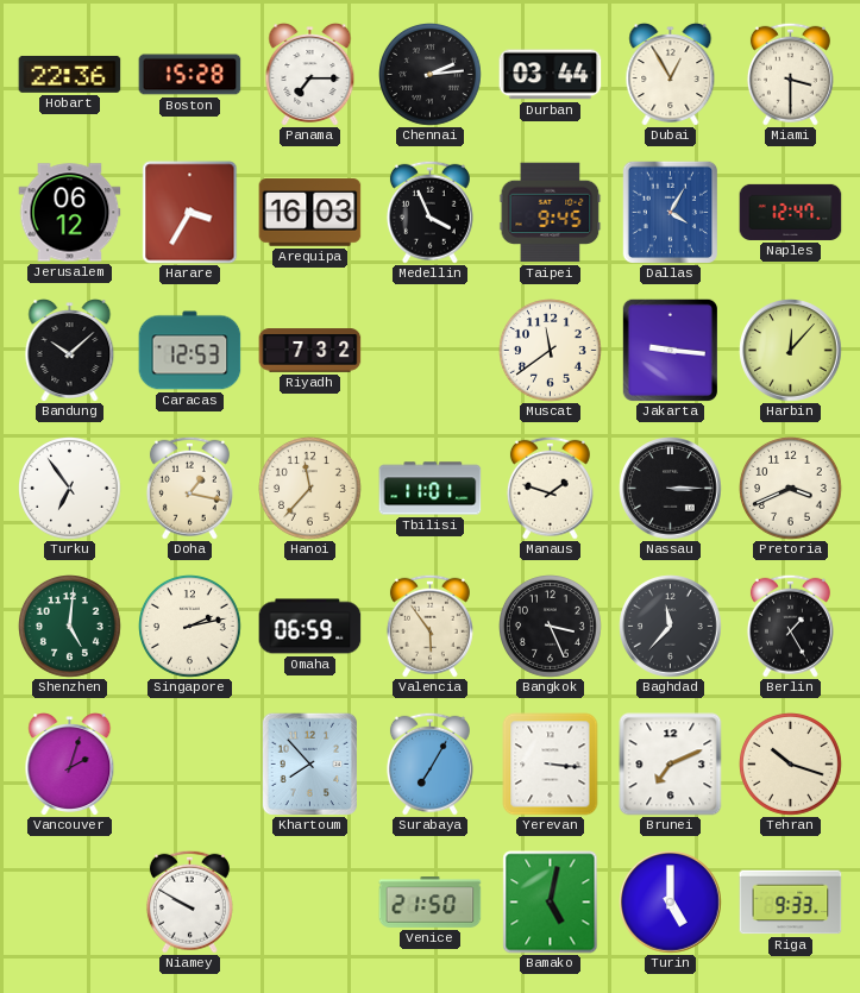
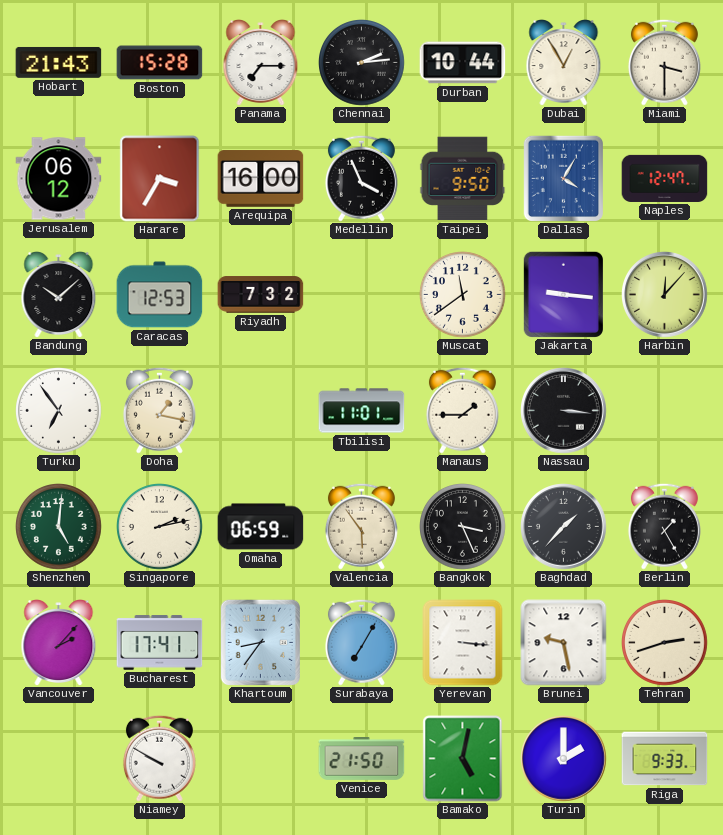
Hobart: 22:36 -> 21:43 (59, 63)
Durban: 03:44 -> 10:44 (463, 63)
Arequipa: 16:03 -> 16:00 (261, 179)
Taipei: 9:45 -> 9:50 (463, 179)
Hanoi: 11:37 -> none (310, 489)
Manaus: 1:48 -> 1:45 (462, 410)
Nassau: 3:15 -> 3:16 (564, 411)
Pretoria: 3:41 -> none (791, 489)
Baghdad: 11:37 -> 1:37 (564, 527)
Vancouver: 2:03 -> 2:07 (59, 643)
Bucharest: none -> 17:41 (160, 643)
Khartoum: 7:53 -> 8:36 (260, 642)
Brunei: 7:11 -> 9:28 (564, 643)
Tehran: 10:18 -> 2:42 (665, 643)
Turin: 5:00 -> 2:00 (564, 759)
